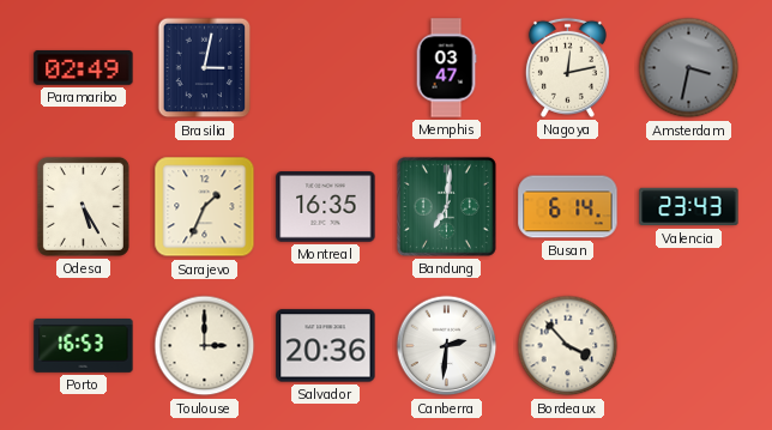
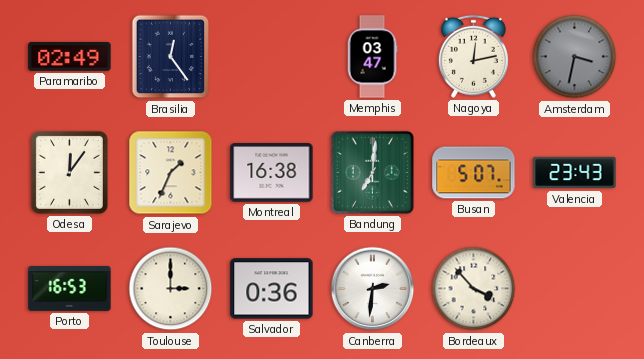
Brasilia: 3:02 -> 12:24 (171, 57)
Odesa: 5:25 -> 12:06 (69, 172)
Montreal: 16:35 -> 16:38 (272, 173)
Busan: 6:14 -> 5:07 (474, 173)
Salvador: 20:36 -> 0:36 (272, 289)
